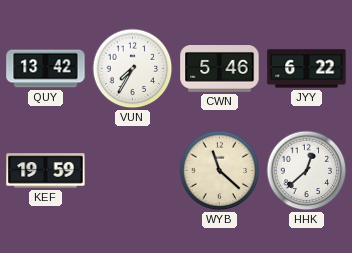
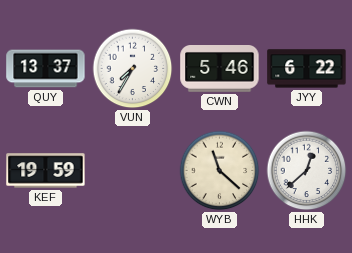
QUY: 13:42 -> 13:37 (46, 69)
